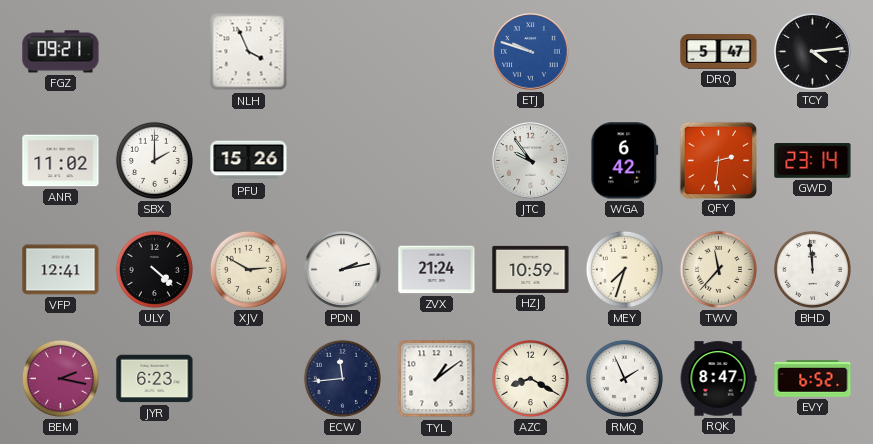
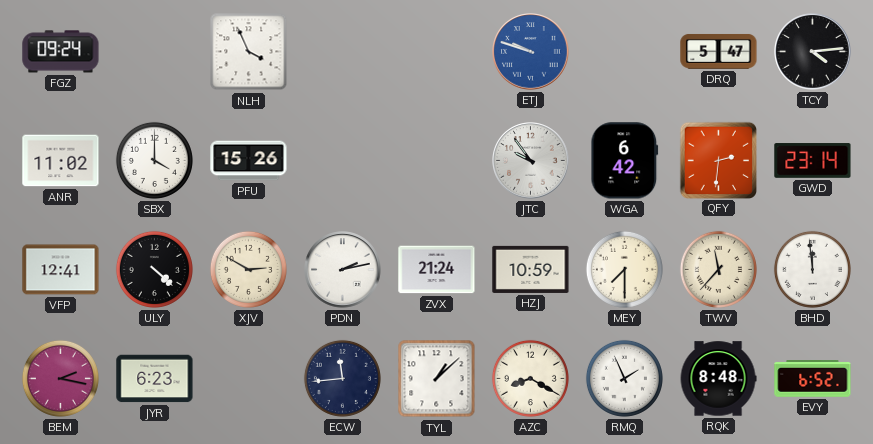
FGZ: 09:21 -> 09:24 (61, 52)
SBX: 2:00 -> 4:00 (154, 160)
MEY: 7:33 -> 7:30 (624, 269)
TYL: 1:09 -> 1:08 (437, 379)
RQK: 8:47 -> 8:48 (718, 379)
